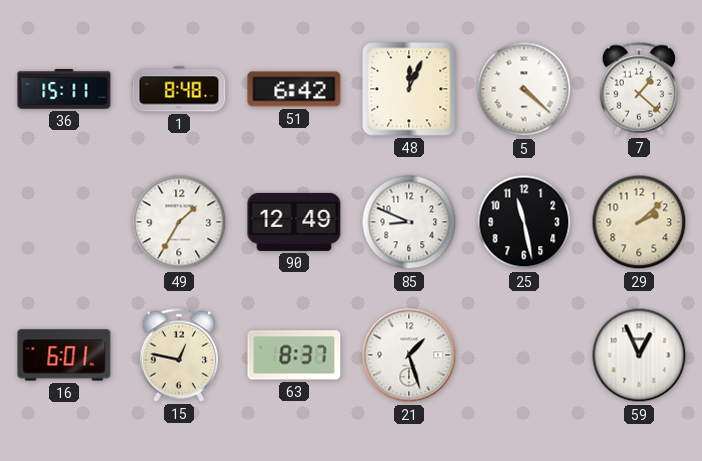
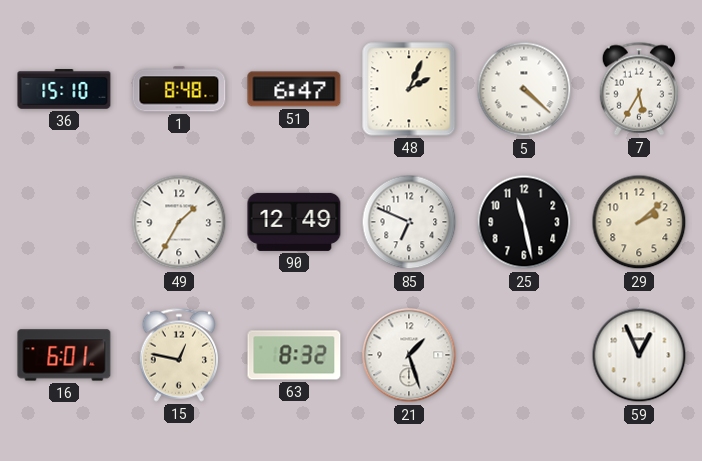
36: 15:11 -> 15:10 (64, 89)
51: 6:42 -> 6:47 (294, 89)
48: 12:04 -> 2:04 (409, 89)
7: 1:22 -> 5:35 (638, 89)
85: 8:49 -> 6:49 (409, 222)
63: 8:37 -> 8:32 (294, 355)
